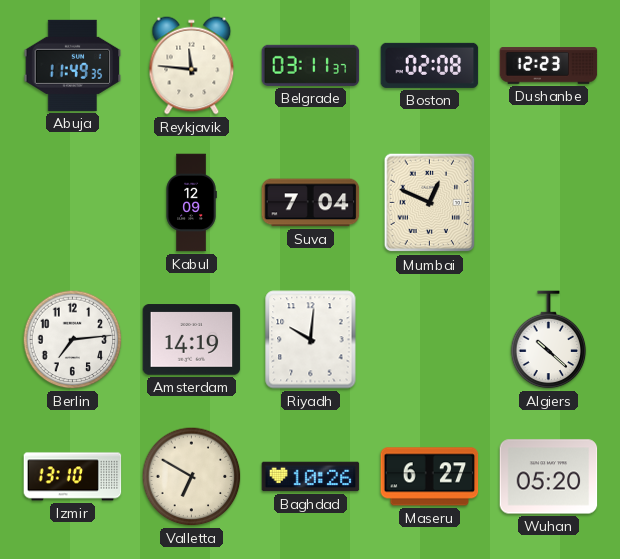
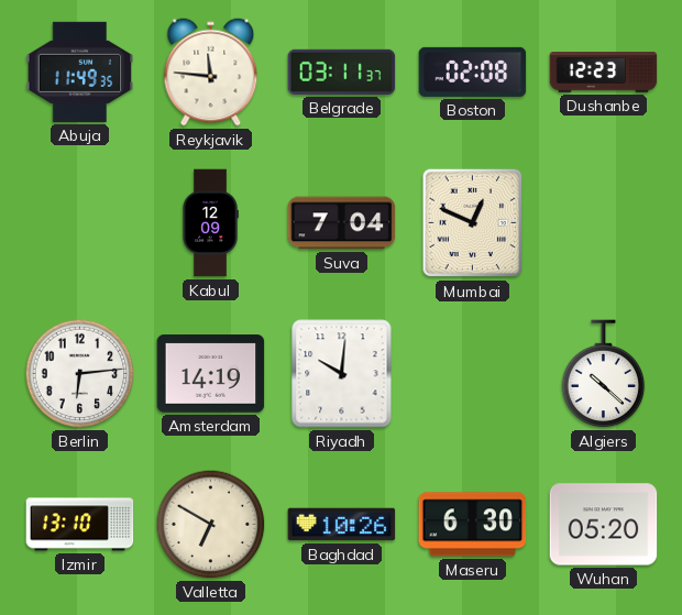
Berlin: 7:14 -> 6:14 (80, 374)
Maseru: 6:27 -> 6:30 (473, 525)
